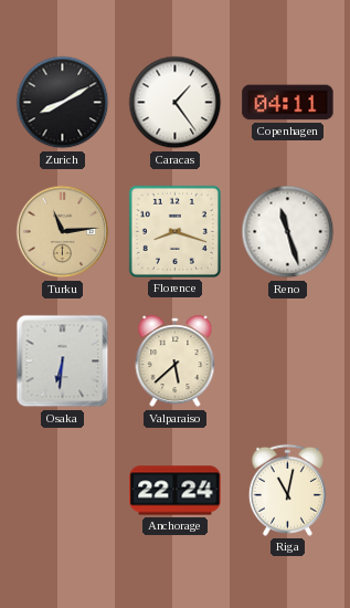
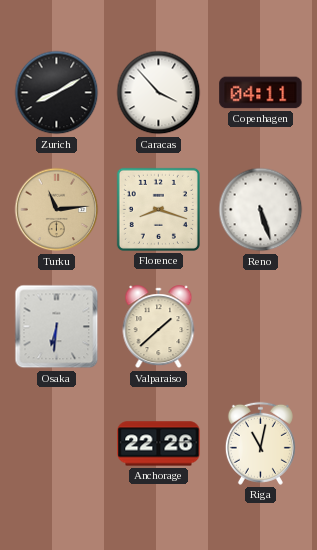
Caracas: 1:24 -> 3:53 (159, 93)
Reno: 11:27 -> 5:27 (261, 210)
Valparaiso: 5:38 -> 1:38 (159, 327)
Anchorage: 22:24 -> 22:26 (159, 444)
